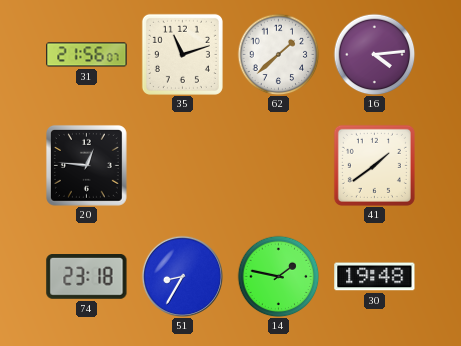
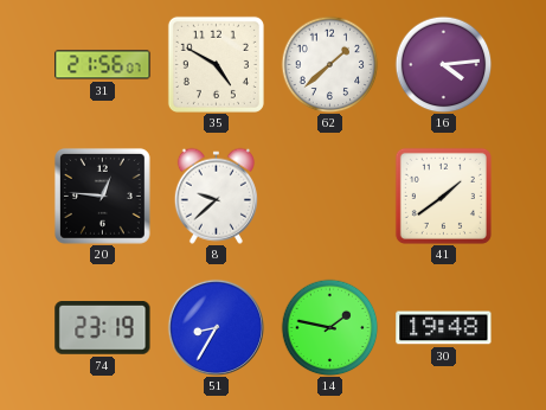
35: 11:12 -> 4:50 (216, 64)
8: none -> 9:38 (216, 196)
74: 23:18 -> 23:19 (103, 328)
